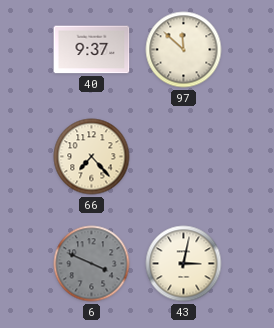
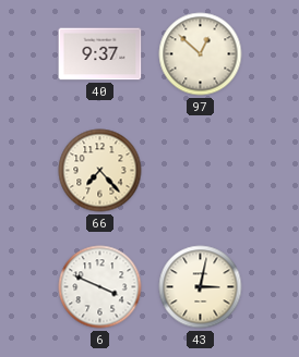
97: 11:52 -> 12:52 (201, 54)
6 dial: grey -> white (100, 287)
